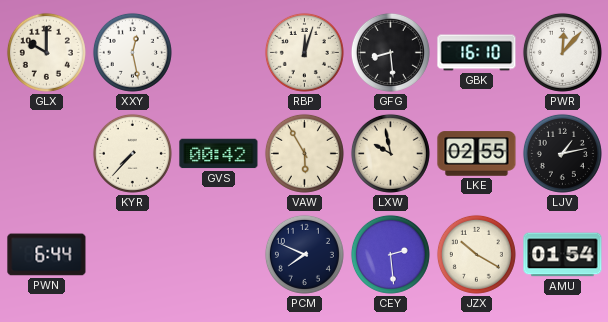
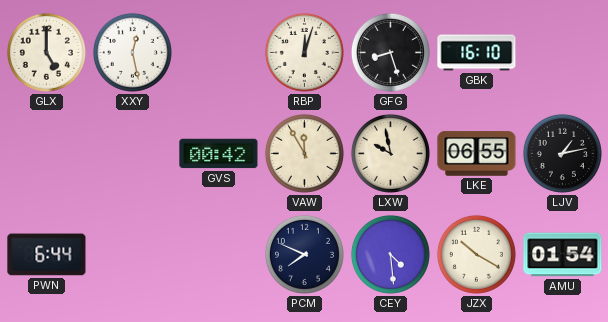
GLX: 10:00 -> 5:00 (46, 52)
GFG: 8:29 -> 8:27 (390, 52)
PWR: 12:07 -> none (562, 52)
KYR: 7:37 -> none (132, 153)
VAW: 5:55 -> 11:55 (304, 153)
LKE: 02:55 -> 06:55 (477, 154)
CEY: 2:29 -> 4:29 (390, 254)
